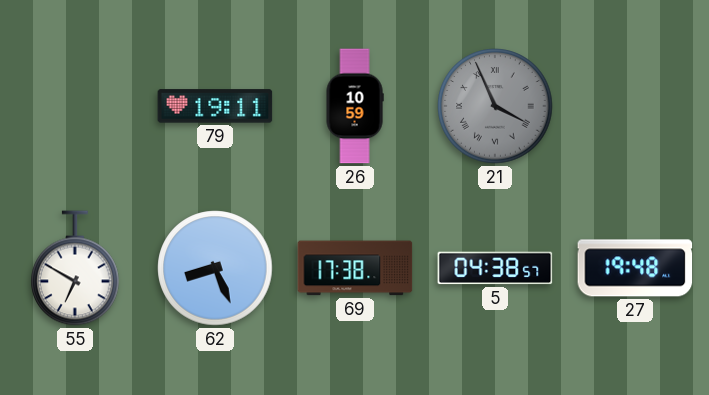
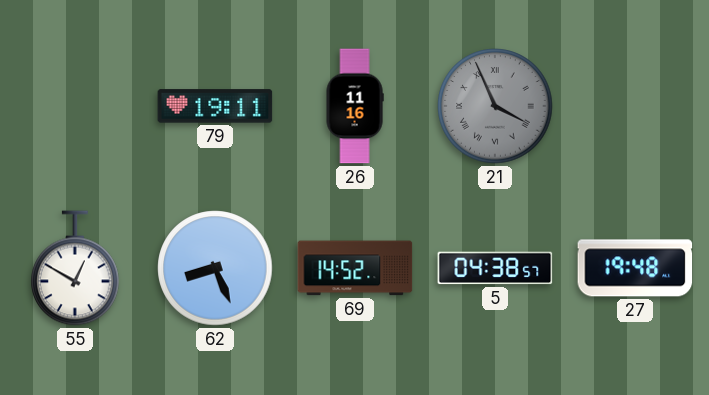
26: 10:59 -> 11:16 (355, 106)
55: 6:50 -> 12:50 (75, 268)
69: 17:38 -> 14:52 (355, 268)
